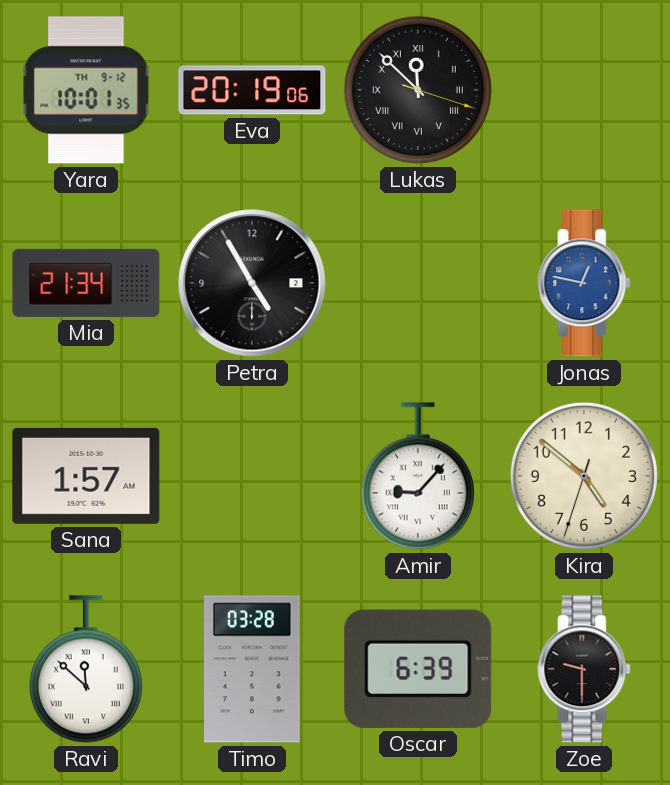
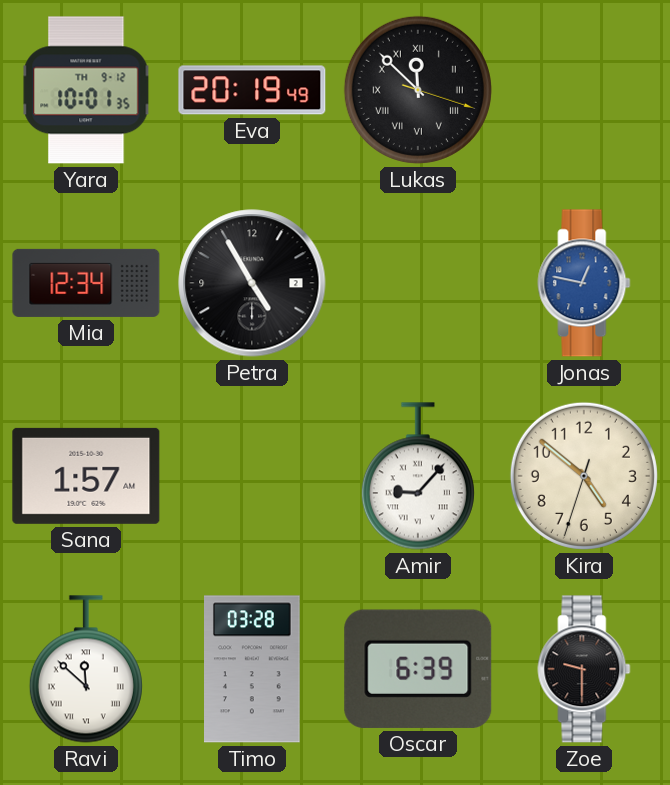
Eva: 20:19:06 -> 20:19:49 (252, 90)
Mia: 21:34 -> 12:34 (86, 283)
